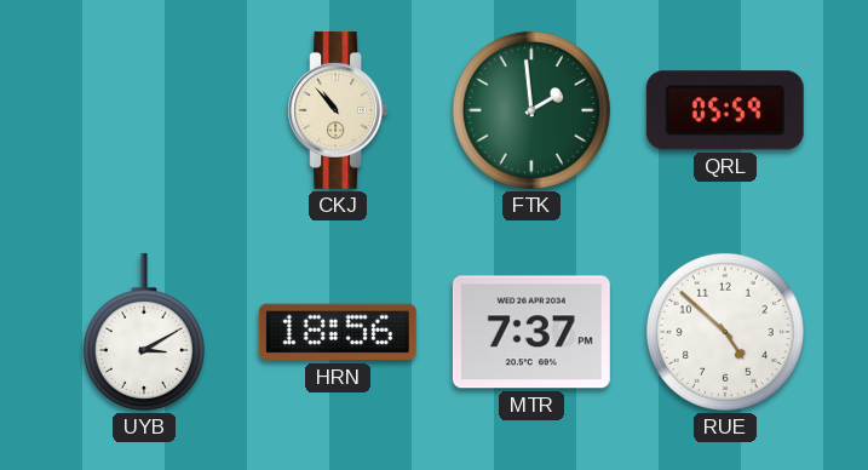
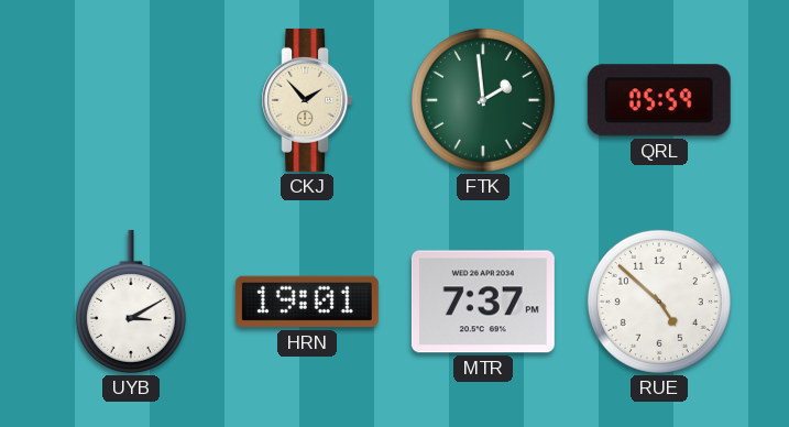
CKJ: 10:53 -> 1:53 (307, 100)
HRN: 18:56 -> 19:01 (307, 302)
